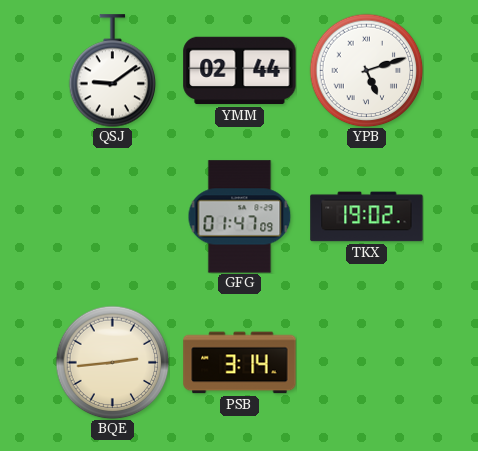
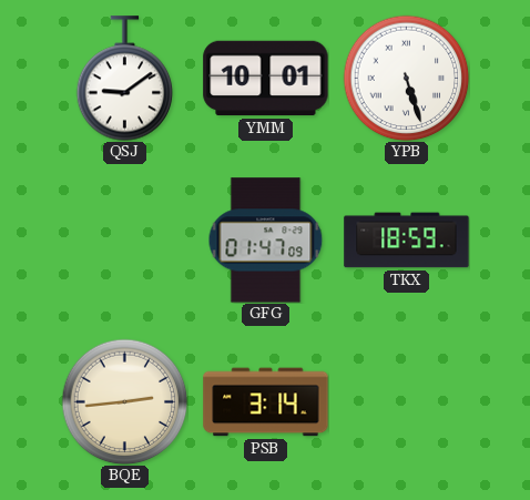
YMM: 02:44 -> 10:01 (266, 79)
YPB: 5:12 -> 5:27 (406, 78)
TKX: 19:02 -> 18:59 (407, 241)
